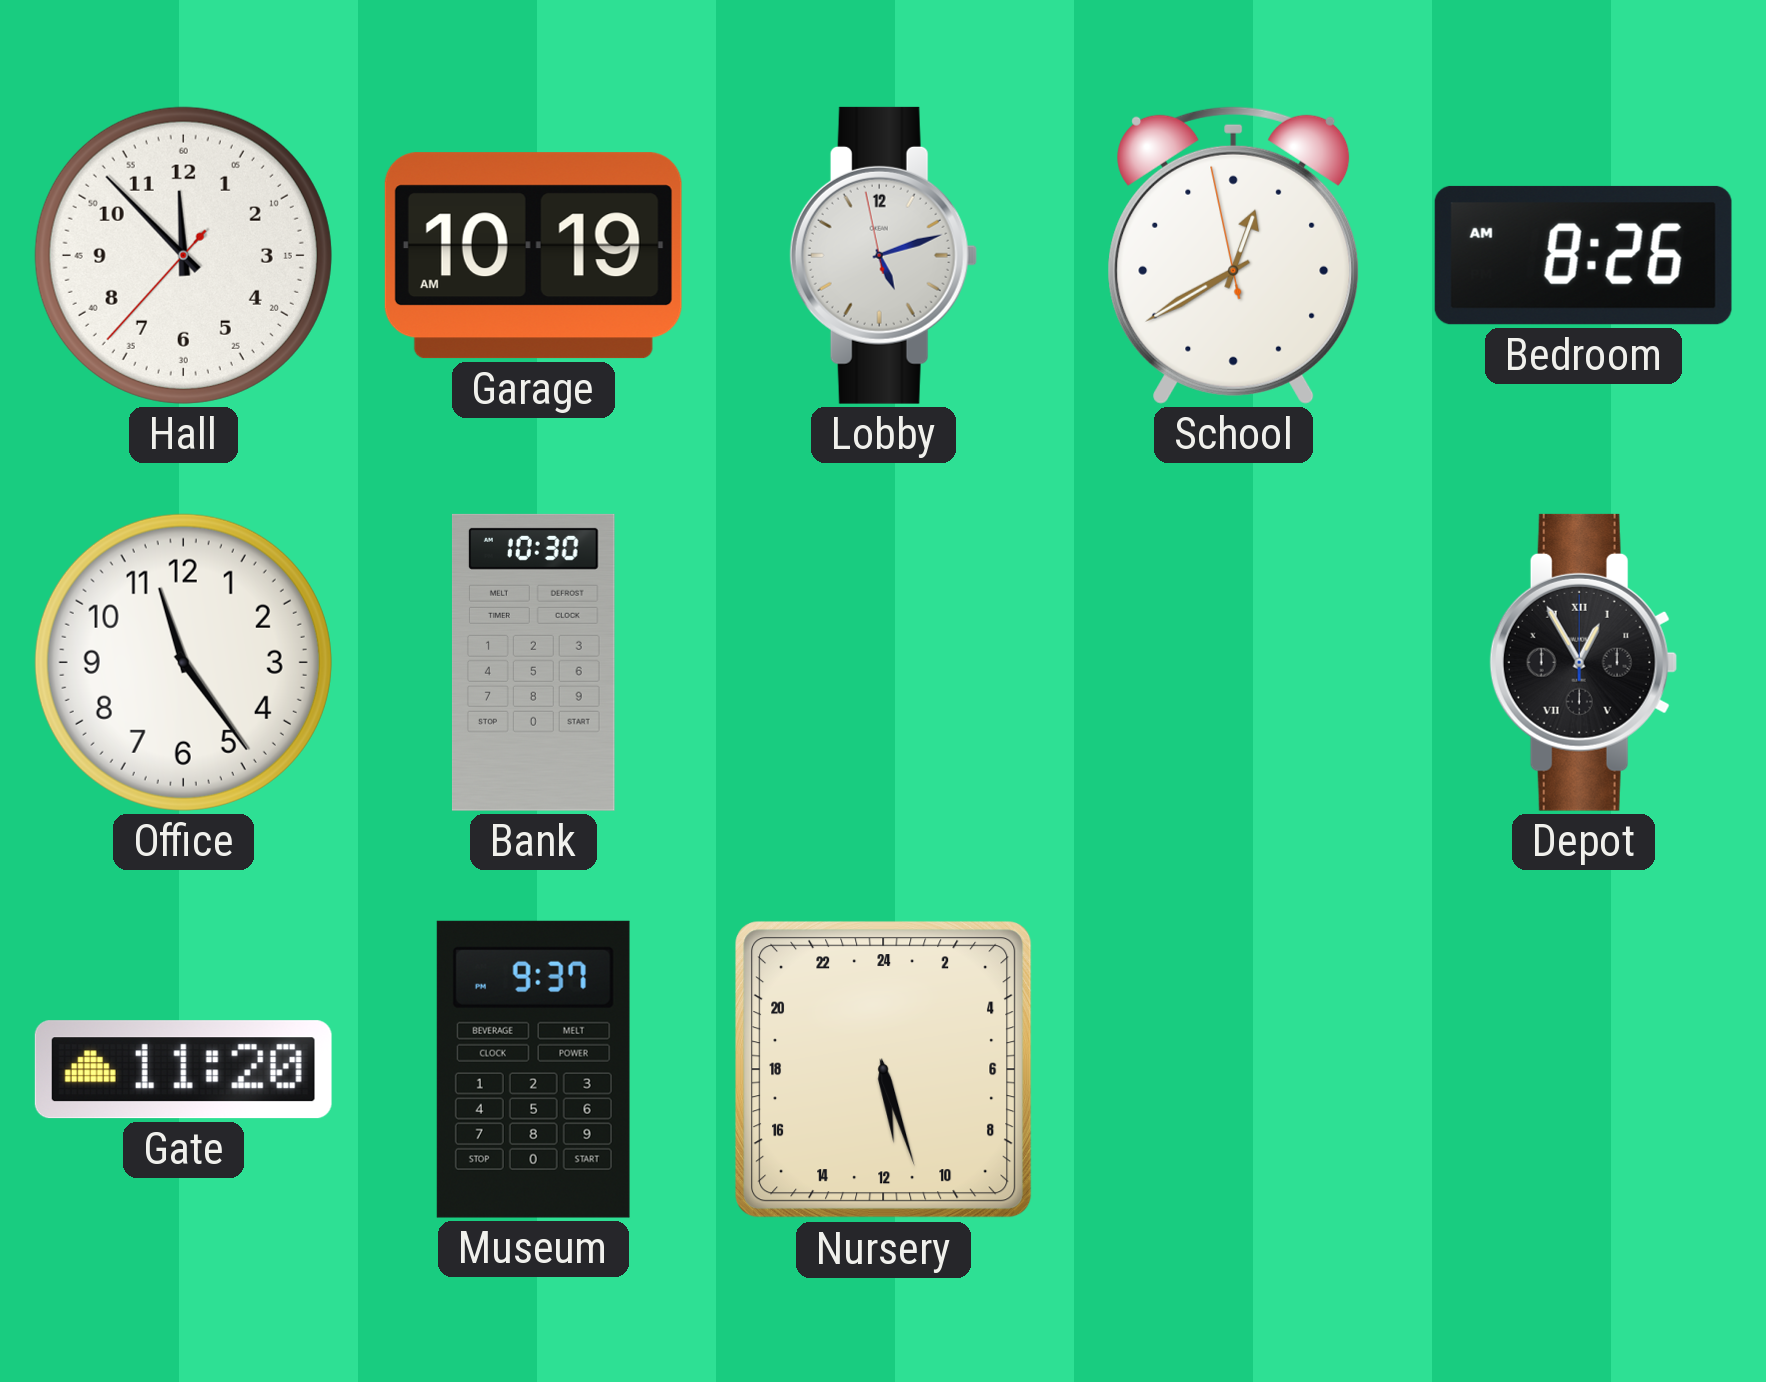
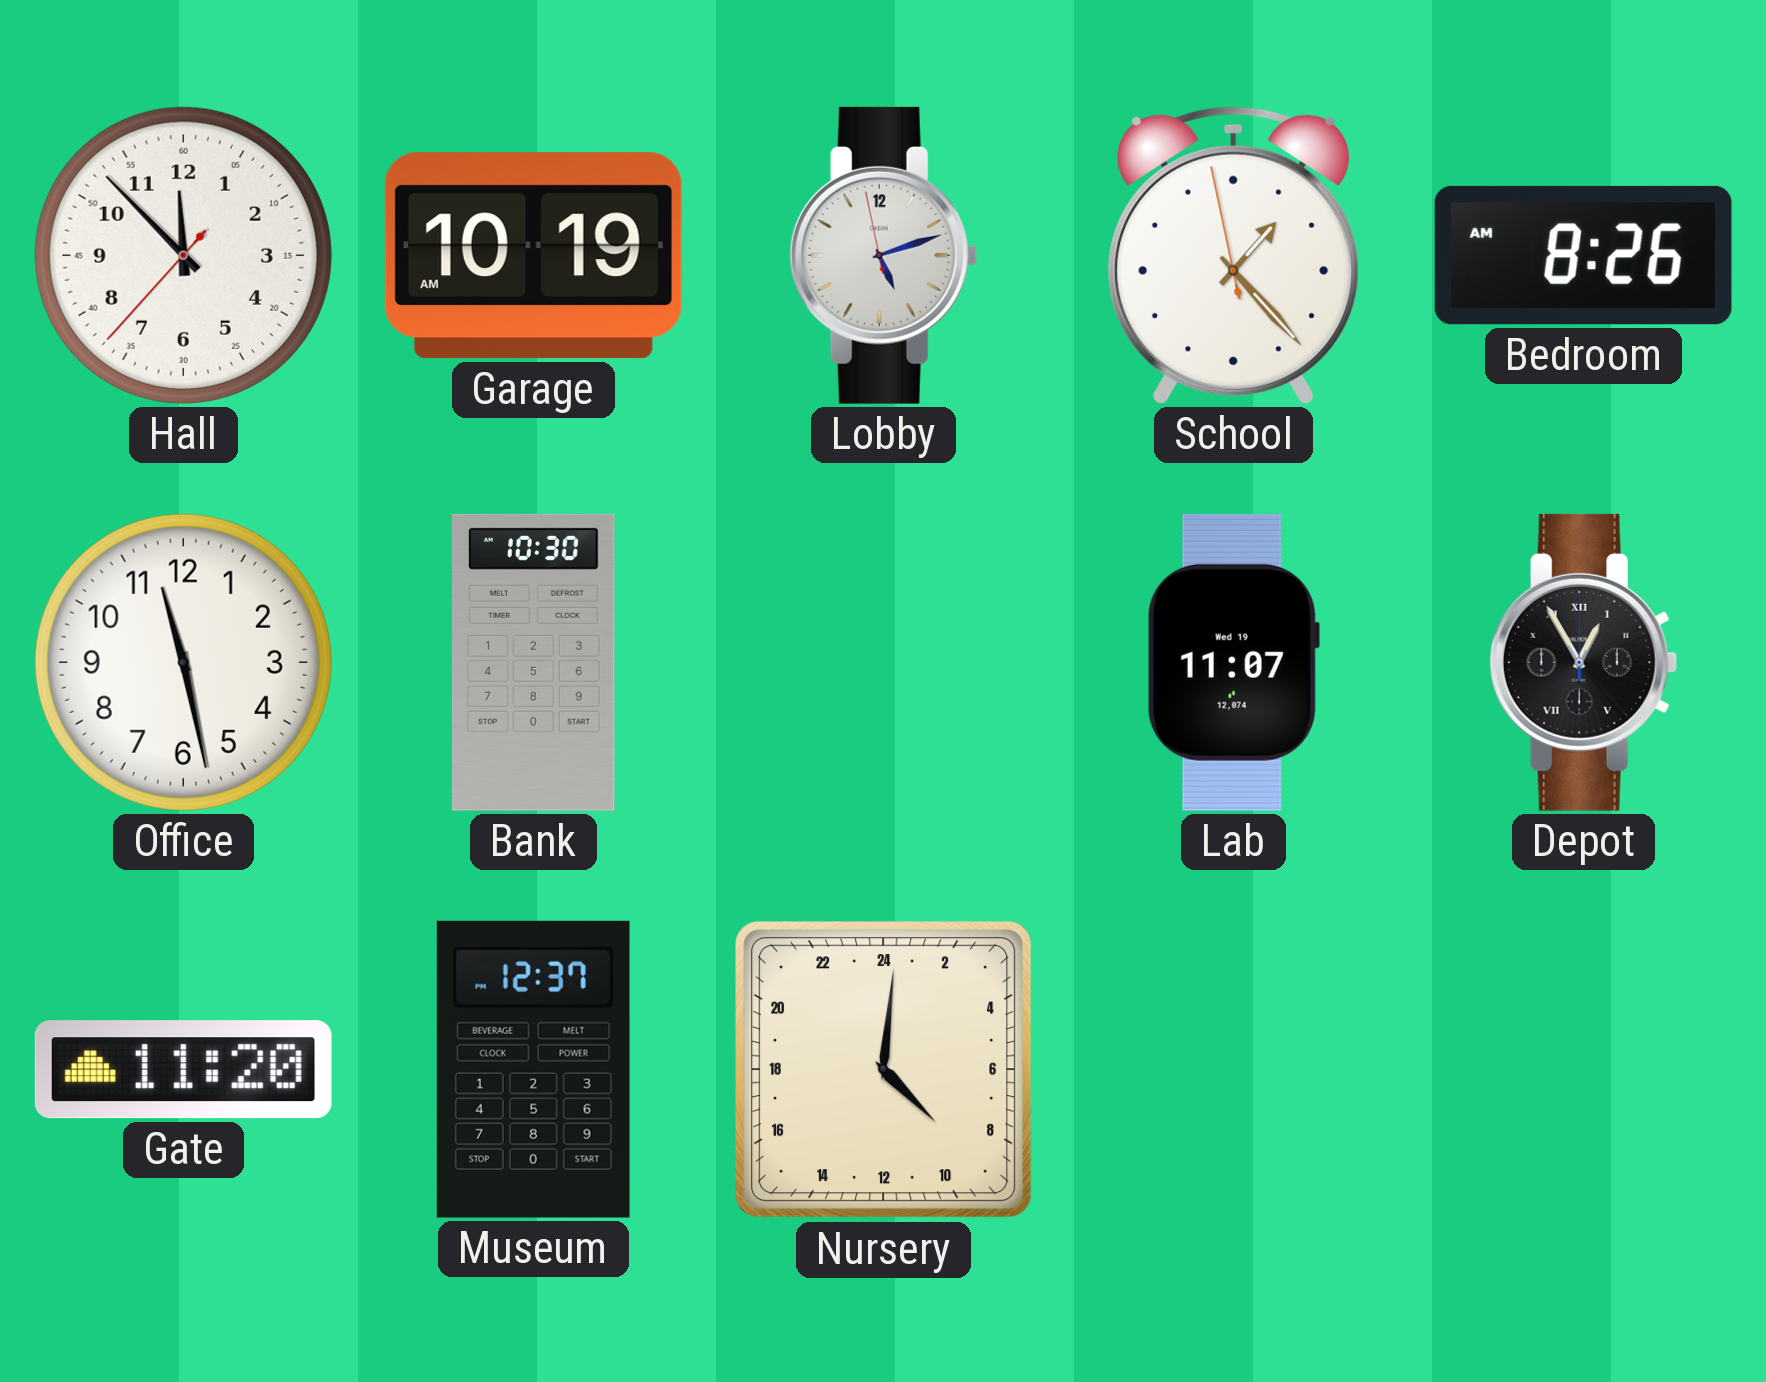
School: 12:39 -> 1:22 (1234, 255)
Office: 11:24 -> 11:28 (183, 662)
Lab: none -> 11:07 (1233, 662)
Museum: 9:37 -> 12:37 (533, 1069)
Nursery: 11:27 -> 9:01 (884, 1070)
